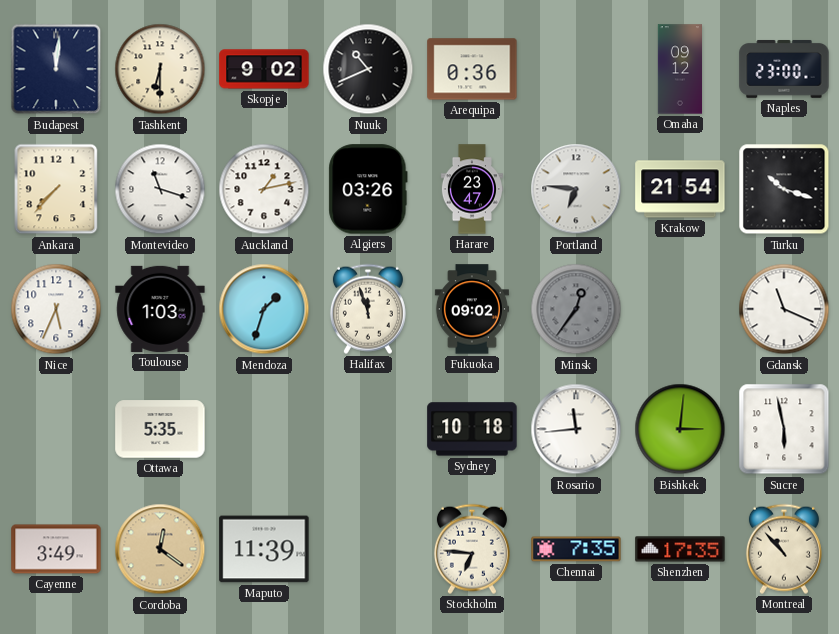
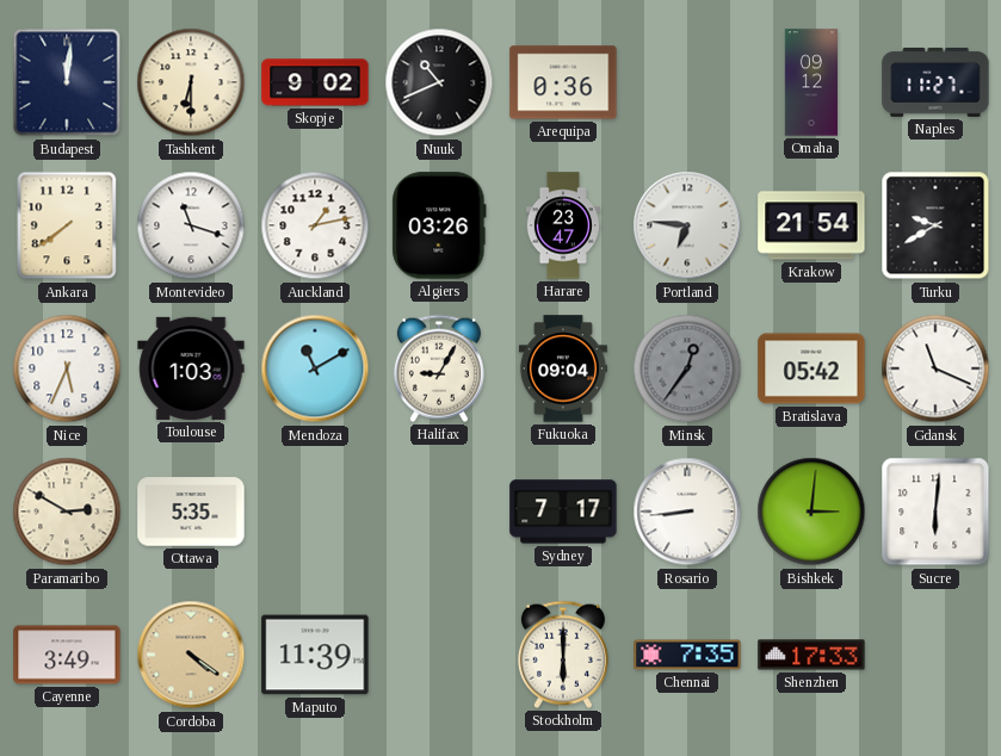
Naples: 23:00 -> 11:27 (935, 82)
Ankara: 7:37 -> 7:39 (67, 225)
Turku: 10:18 -> 9:40 (935, 225)
Mendoza: 1:33 -> 11:10 (315, 368)
Halifax: 11:57 -> 9:05 (439, 368)
Fukuoka: 09:02 -> 09:04 (563, 368)
Bratislava: none -> 05:42 (811, 368)
Paramaribo: none -> 2:50 (67, 512)
Sydney: 10:18 -> 7:17 (563, 512)
Rosario: 11:44 -> 8:44 (687, 512)
Sucre: 5:58 -> 6:01 (935, 512)
Cordoba: 12:21 -> 4:21 (191, 655)
Stockholm: 6:46 -> 6:00 (563, 655)
Shenzhen: 17:35 -> 17:33 (811, 655)
Montreal: 10:53 -> none (784, 549)
